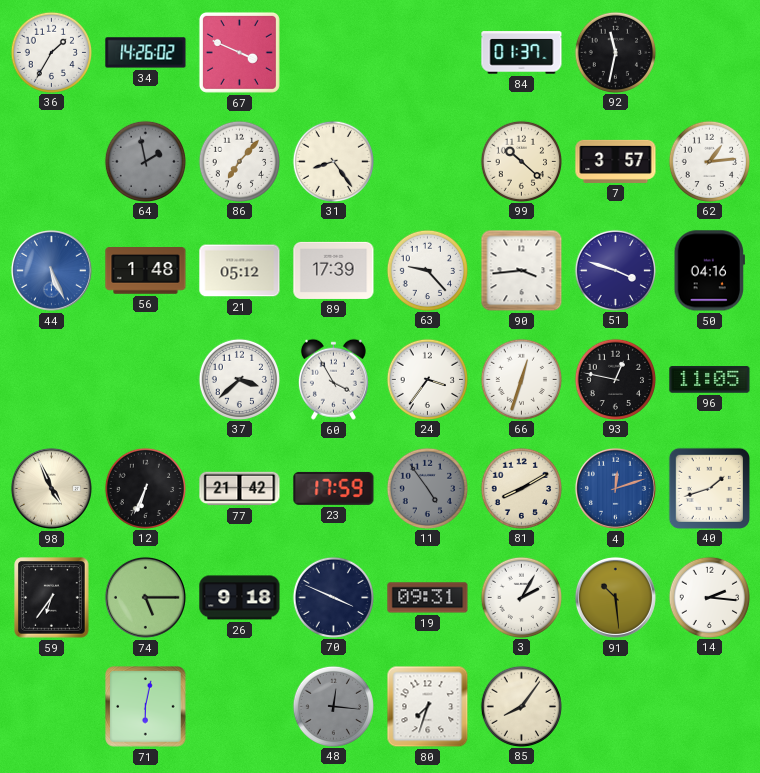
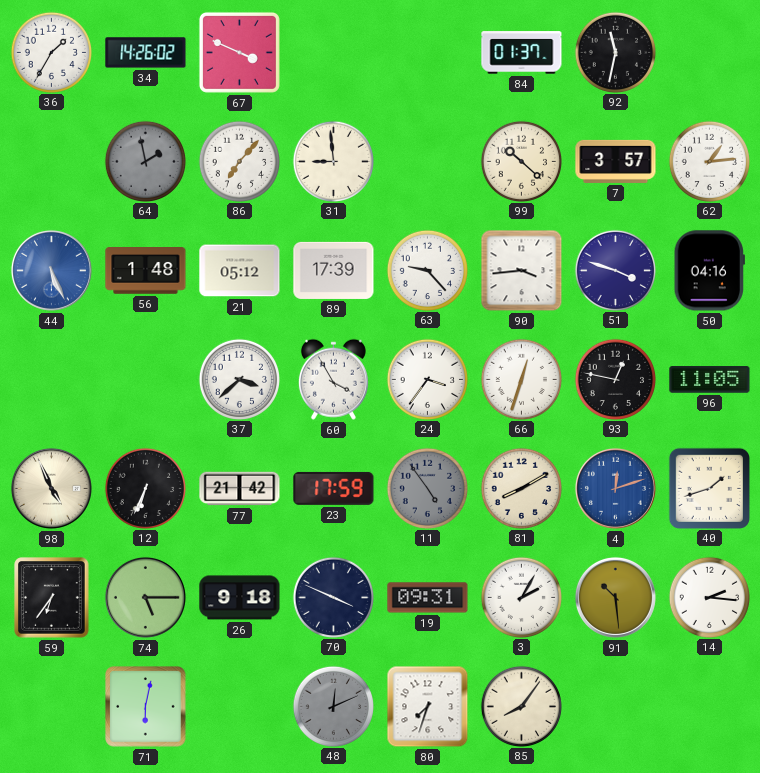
31: 8:24 -> 8:59 (333, 161)
48: 12:16 -> 12:11 (333, 706)
